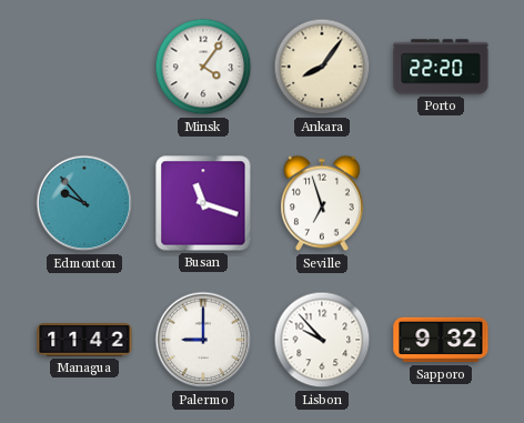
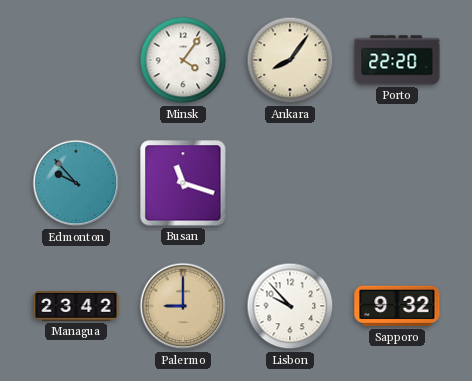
Seville: 6:57 -> none (323, 203)
Managua: 11:42 -> 23:42 (76, 306)
Palermo dial: white -> champagne (183, 306)
